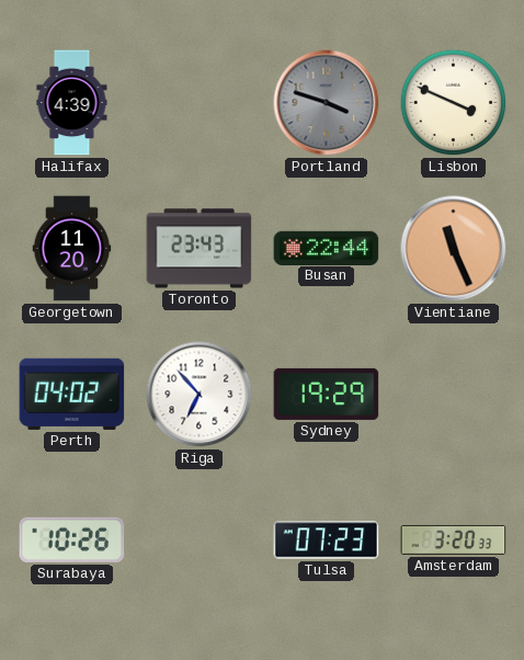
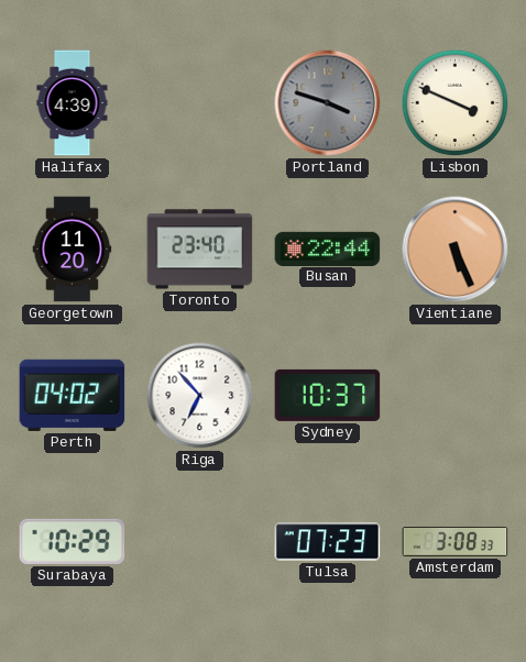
Toronto: 23:43 -> 23:40 (200, 250)
Vientiane: 11:26 -> 5:26 (456, 250)
Sydney: 19:29 -> 10:37 (328, 395)
Surabaya: 10:26 -> 10:29 (73, 541)
Amsterdam: 3:20 -> 3:08 (456, 542)
